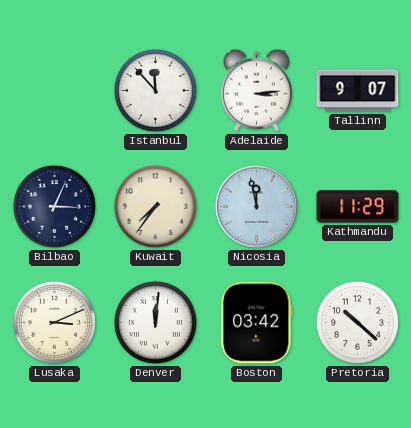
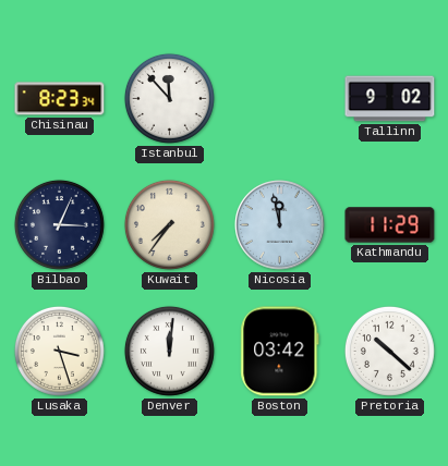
Chisinau: none -> 8:23 (60, 99)
Adelaide: 3:14 -> none (256, 90)
Tallinn: 9:07 -> 9:02 (390, 99)
Lusaka: 3:11 -> 3:27 (59, 351)
